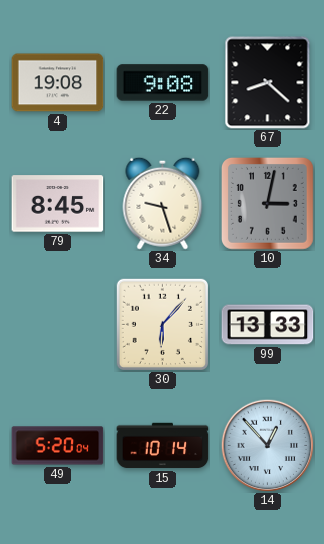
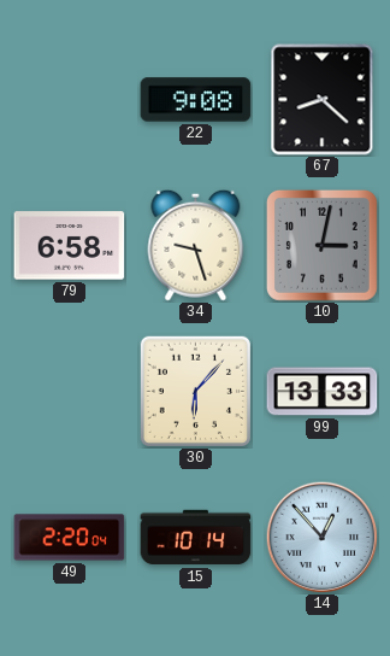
4: 19:08 -> none (58, 83)
79: 8:45 -> 6:58 (70, 246)
49: 5:20 -> 2:20 (70, 538)
